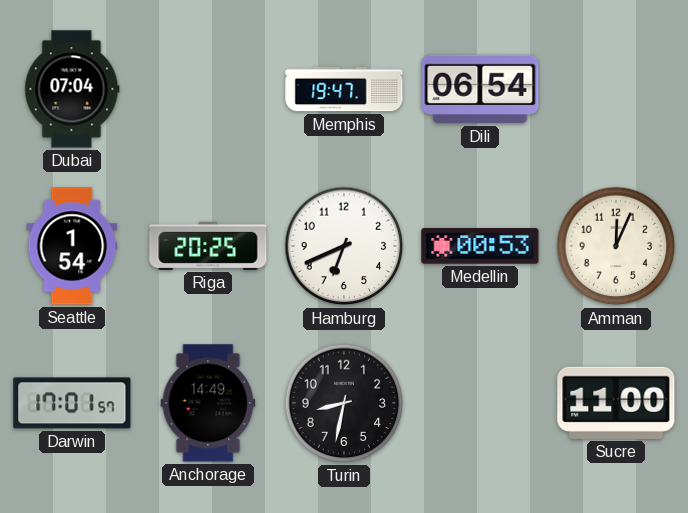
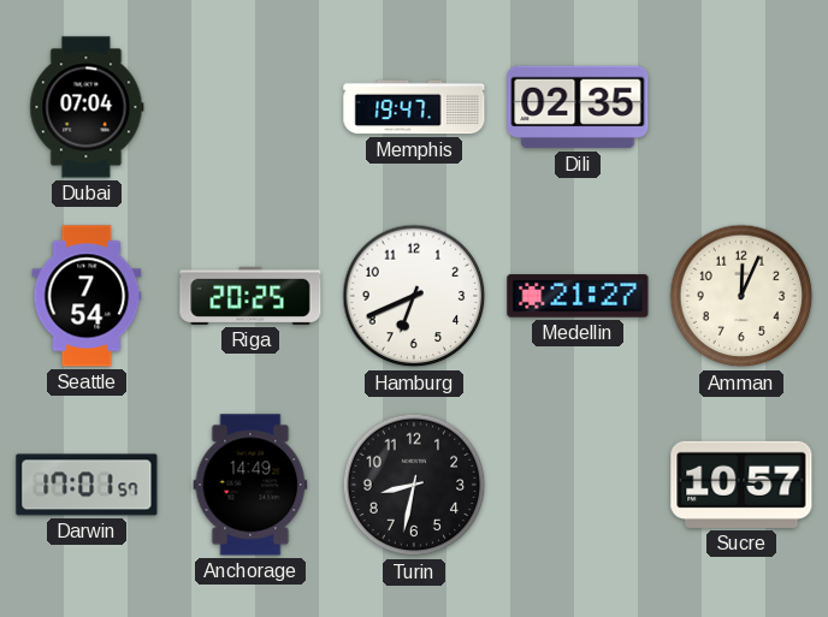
Dili: 06:54 -> 02:35 (578, 107)
Seattle: 1:54 -> 7:54 (87, 296)
Medellin: 00:53 -> 21:27 (578, 296)
Sucre: 11:00 -> 10:57 (741, 485)
